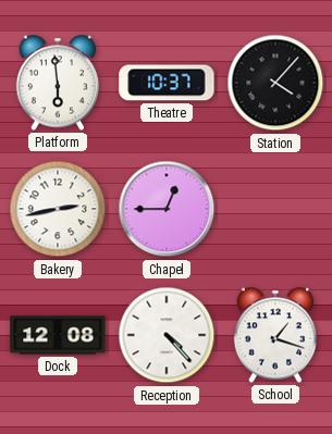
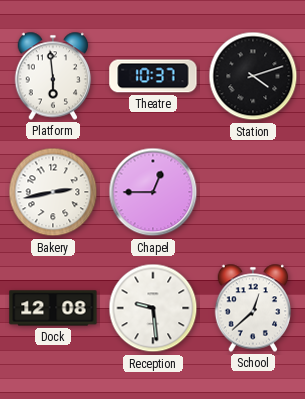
Station: 4:07 -> 4:12 (253, 76)
Reception: 4:23 -> 9:29 (153, 308)
School: 1:18 -> 12:38 (253, 308)
